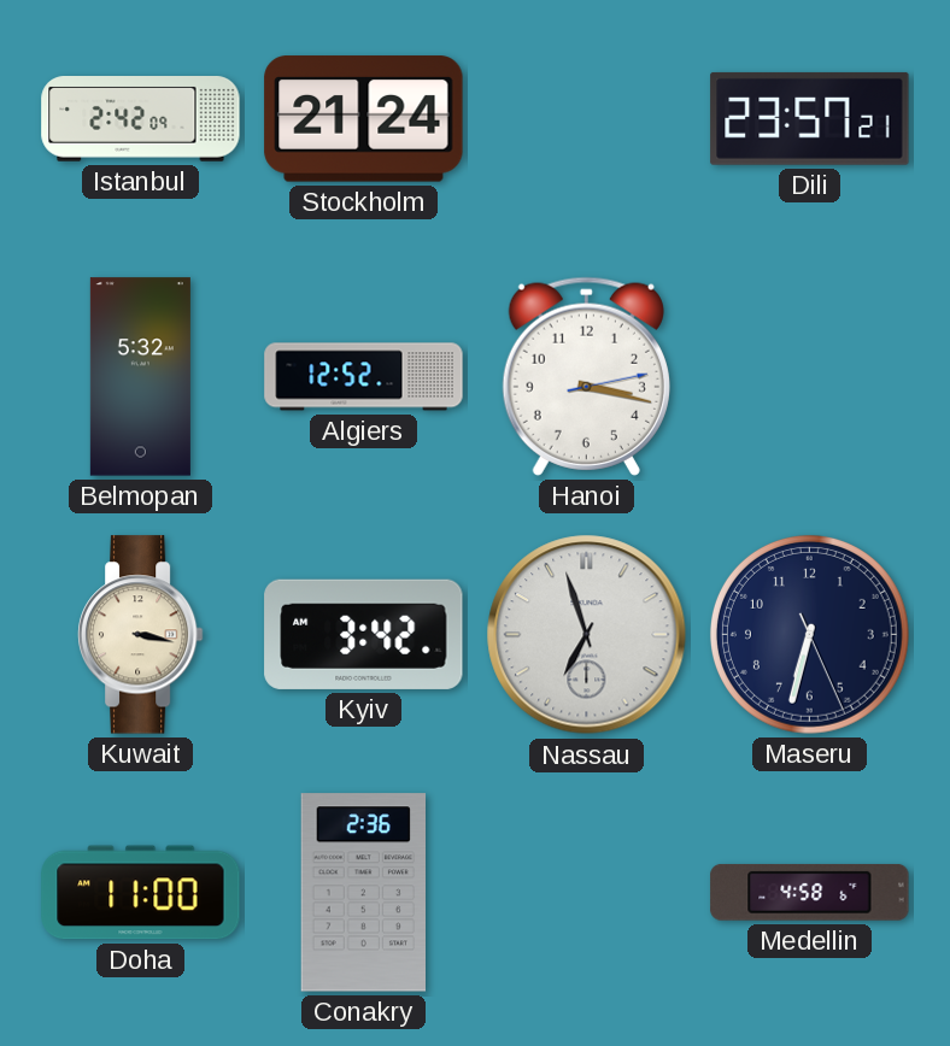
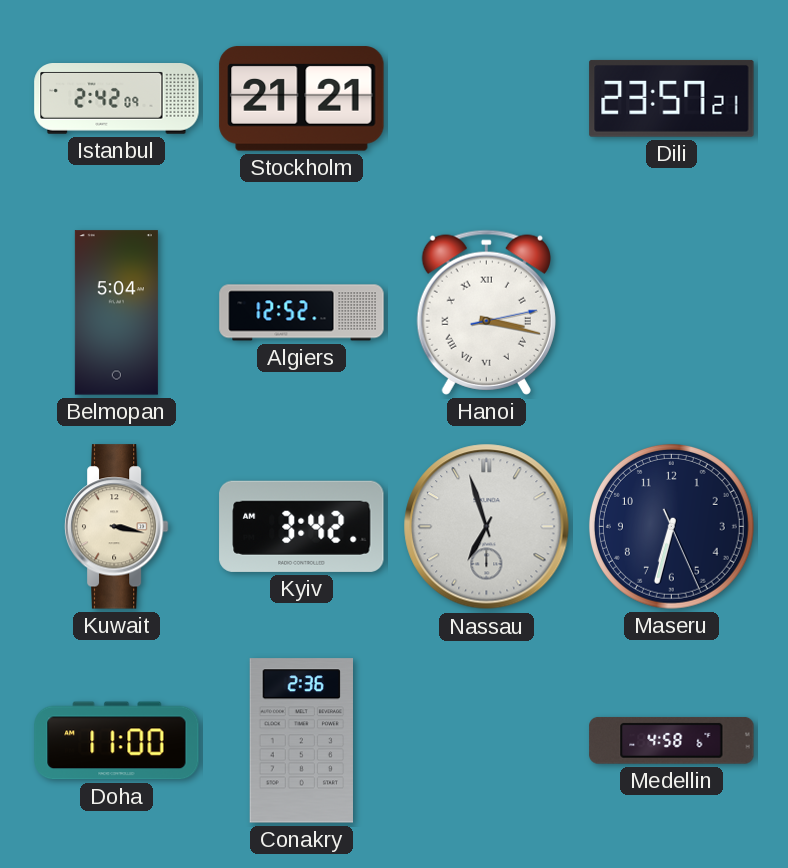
Stockholm: 21:24 -> 21:21 (302, 99)
Belmopan: 5:32 -> 5:04 (116, 313)
Hanoi numerals: Arabic -> Roman (486, 312)
